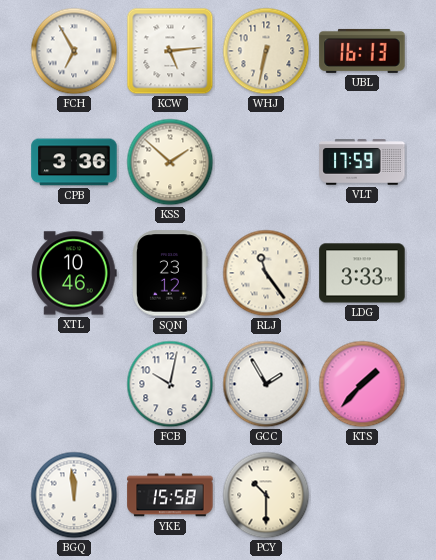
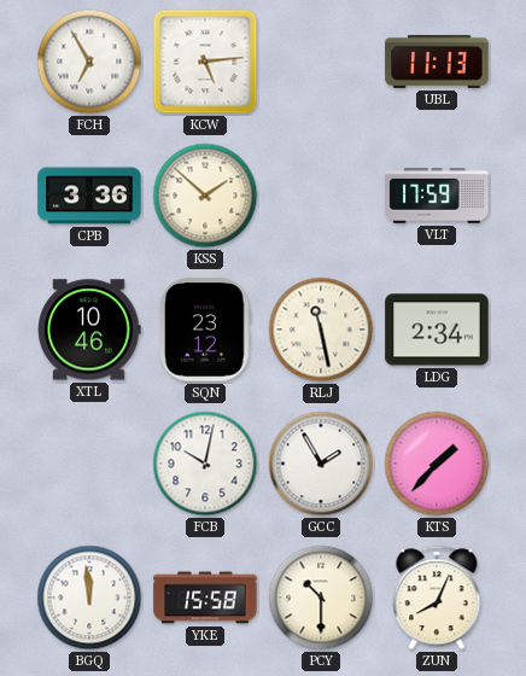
WHJ: 6:32 -> none (266, 51)
UBL: 16:13 -> 11:13 (437, 62)
RLJ: 11:24 -> 11:28 (321, 330)
LDG: 3:33 -> 2:34 (437, 330)
ZUN: none -> 8:04 (437, 598)
